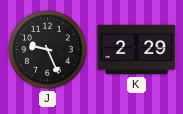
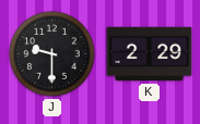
J: 9:26 -> 9:30 (52, 54)
